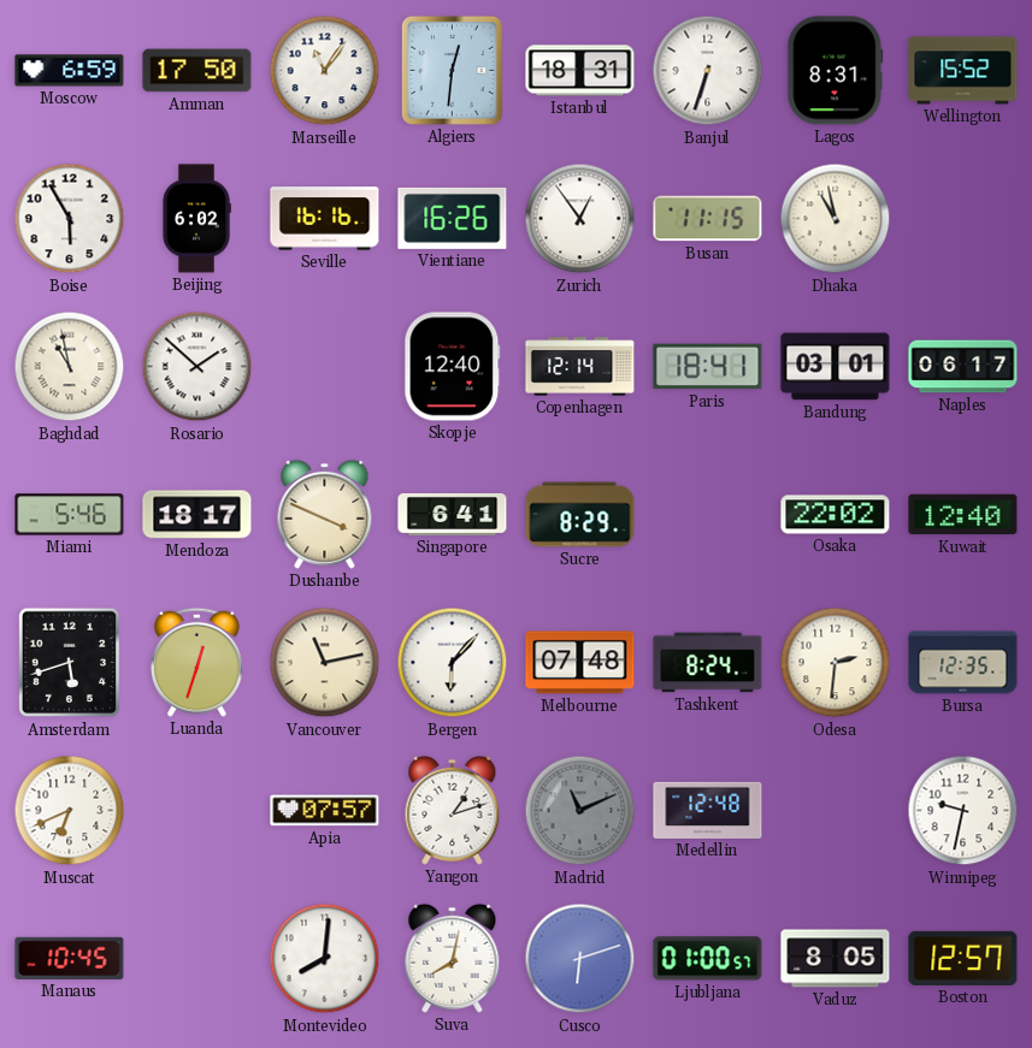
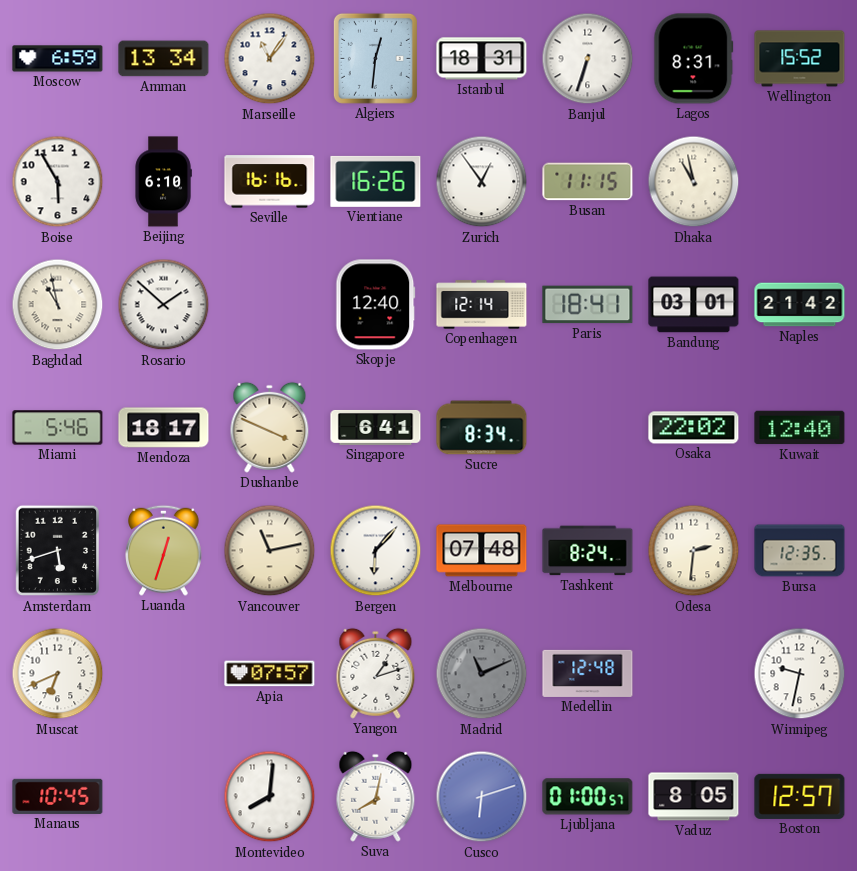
Amman: 17:50 -> 13:34 (164, 59)
Beijing: 6:02 -> 6:10 (163, 182)
Naples: 06:17 -> 21:42 (800, 305)
Sucre: 8:29 -> 8:34 (482, 428)
